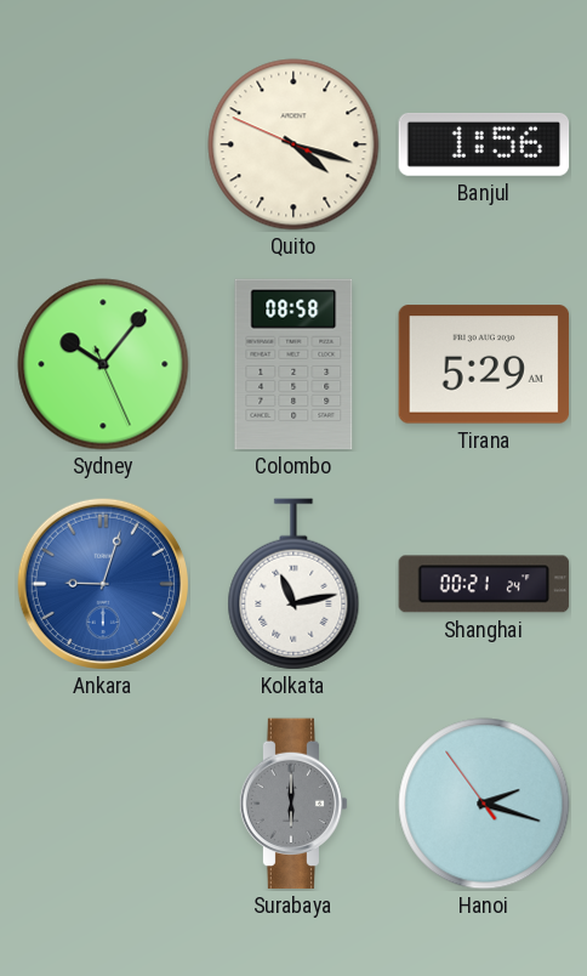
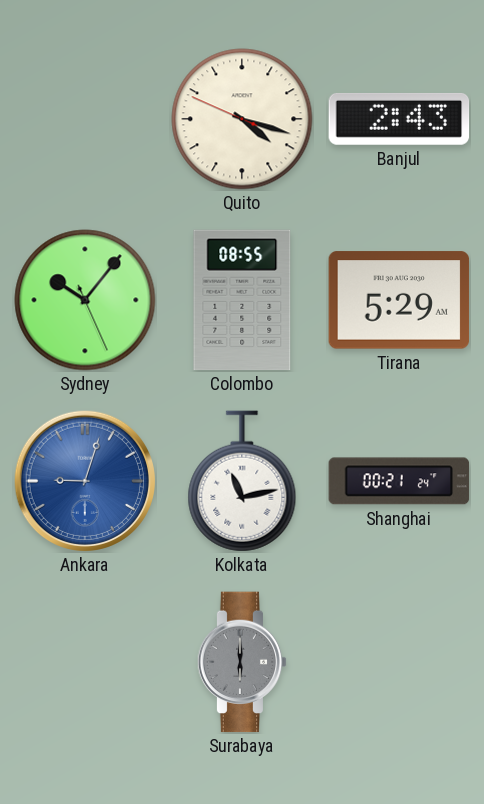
Banjul: 1:56 -> 2:43 (399, 119)
Colombo: 08:58 -> 08:55 (242, 300)
Hanoi: 2:17 -> none (484, 804)
